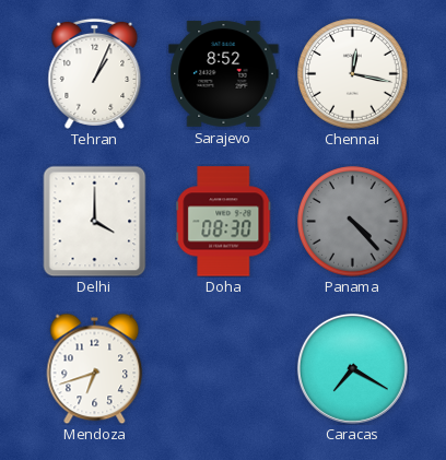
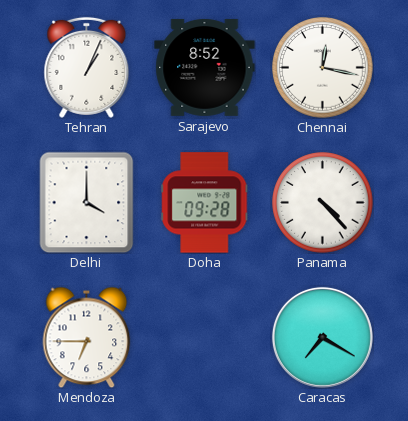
Doha: 08:30 -> 09:28 (205, 203)
Panama dial: grey -> white (323, 203)
Mendoza: 6:42 -> 6:45 (87, 337)
